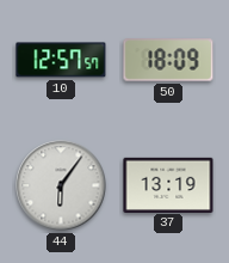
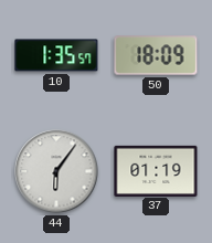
10: 12:57 -> 1:35 (56, 55)
37: 13:19 -> 01:19 (156, 170)
